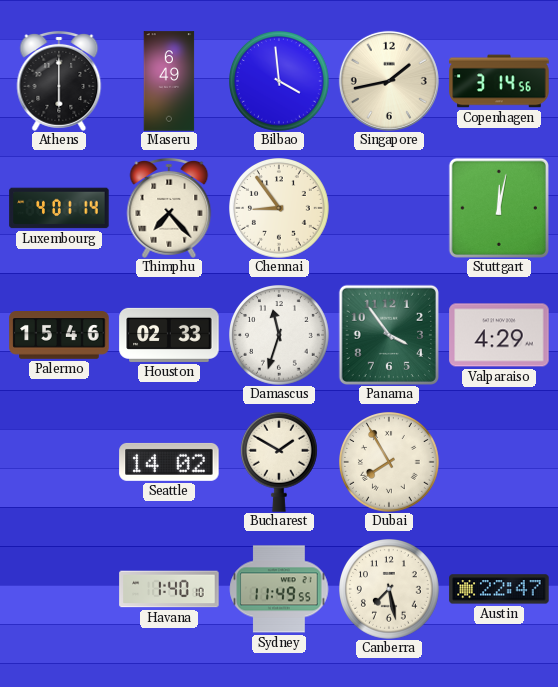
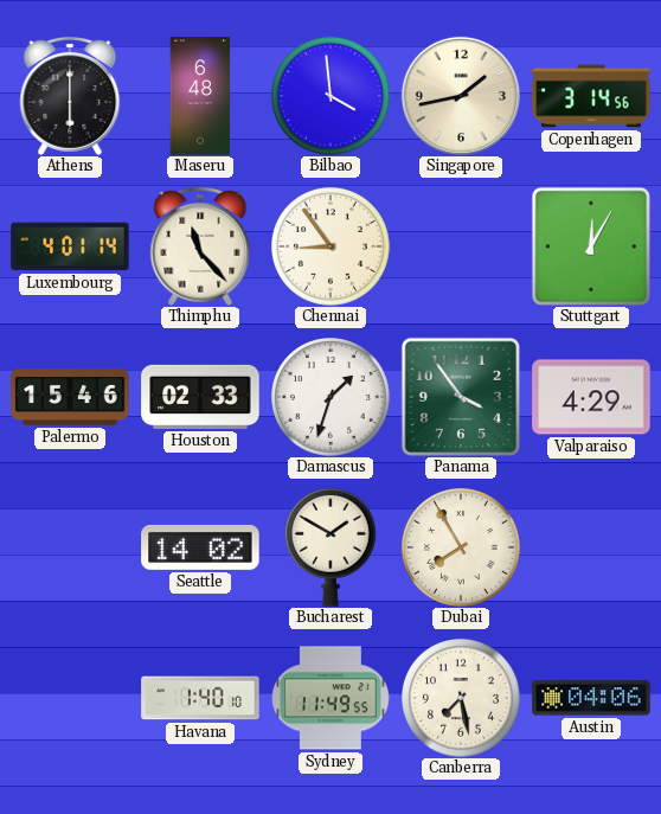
Maseru: 6:49 -> 6:48 (200, 96)
Thimphu: 7:23 -> 11:23 (200, 246)
Stuttgart: 12:02 -> 12:05 (590, 245)
Damascus: 11:33 -> 1:33 (332, 398)
Austin: 22:47 -> 04:06 (591, 698)
